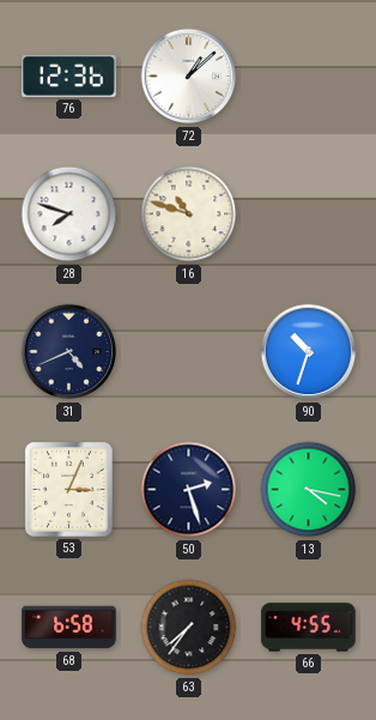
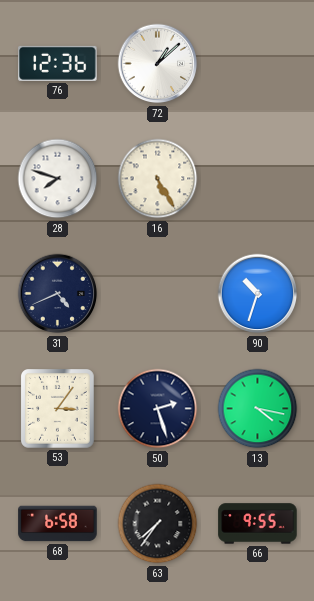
16: 10:48 -> 5:25 (158, 179)
53: 3:04 -> 3:06 (58, 409)
66: 4:55 -> 9:55 (258, 524)
